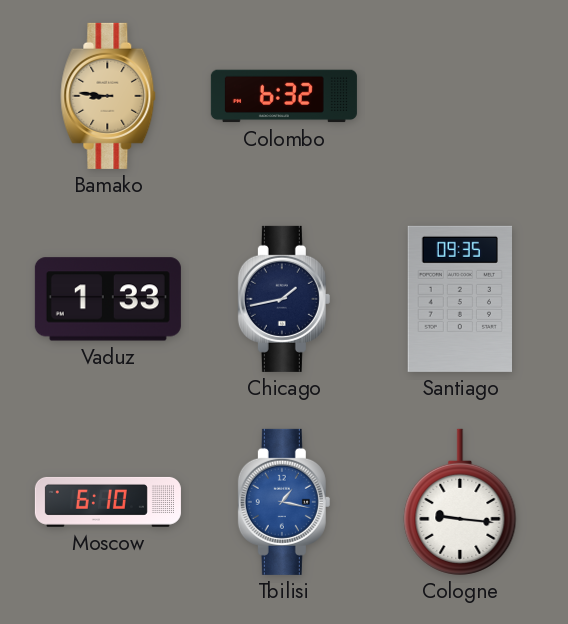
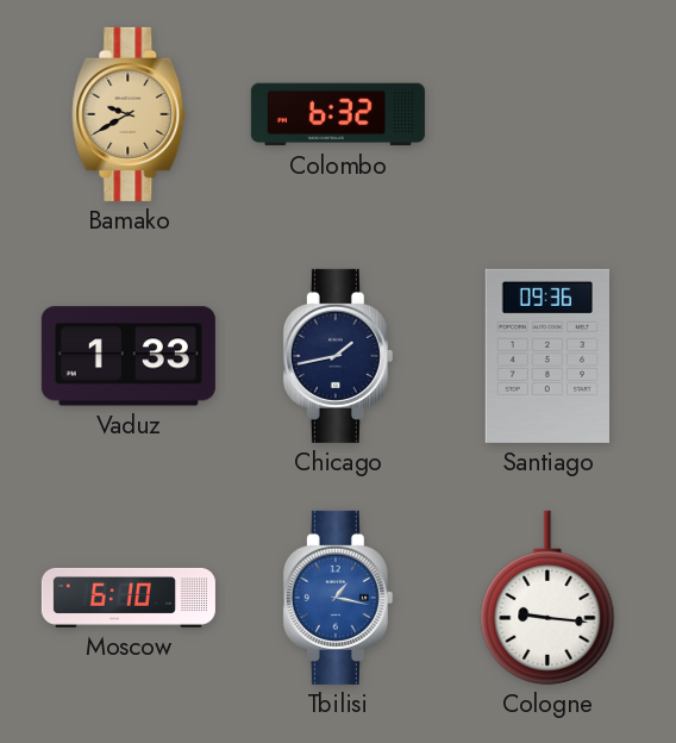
Bamako: 8:46 -> 9:40 (129, 114)
Santiago: 09:35 -> 09:36 (546, 356)
